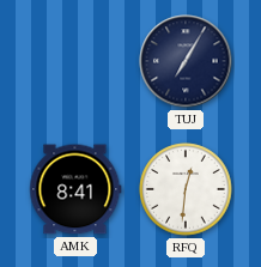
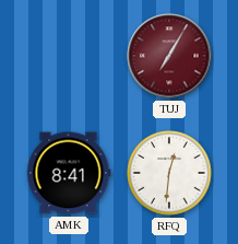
TUJ dial: navy -> burgundy (169, 56)
